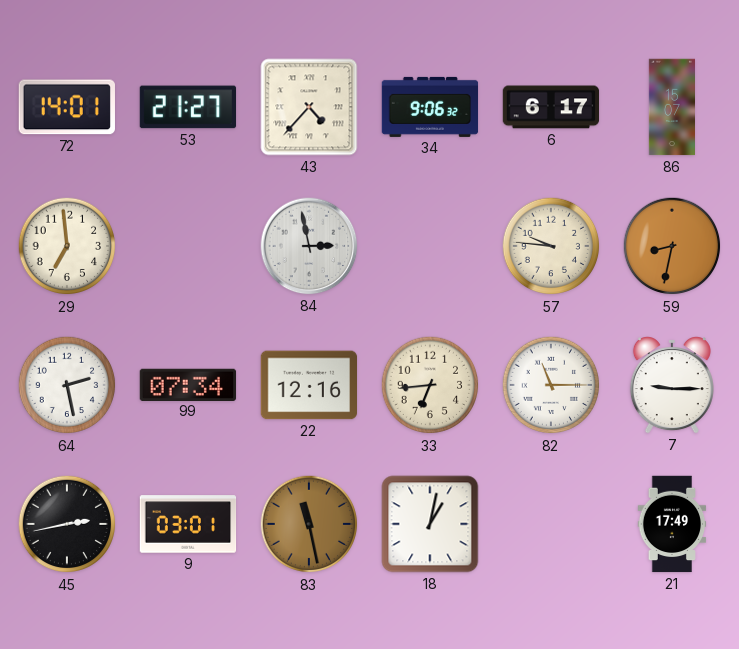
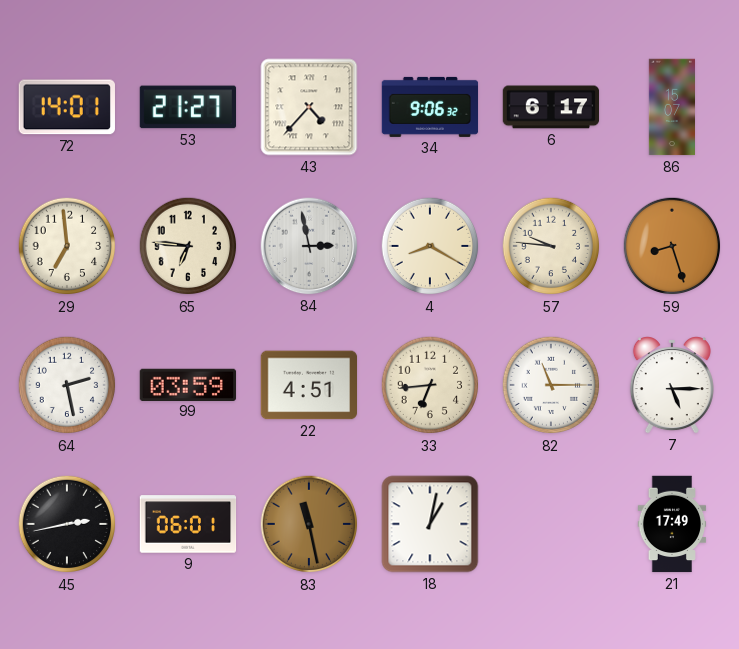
65: none -> 6:46 (188, 246)
4: none -> 8:20 (430, 246)
59: 8:32 -> 8:27 (672, 246)
99: 07:34 -> 03:59 (188, 384)
22: 12:16 -> 4:51 (309, 385)
7: 9:15 -> 5:15 (672, 385)
9: 03:01 -> 06:01 (188, 524)
